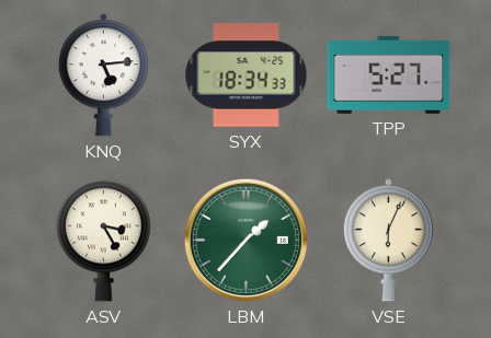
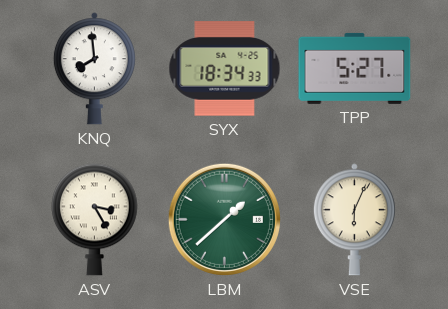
KNQ: 5:14 -> 7:59 (94, 69)
LBM: 1:37 -> 1:38 (224, 219)
